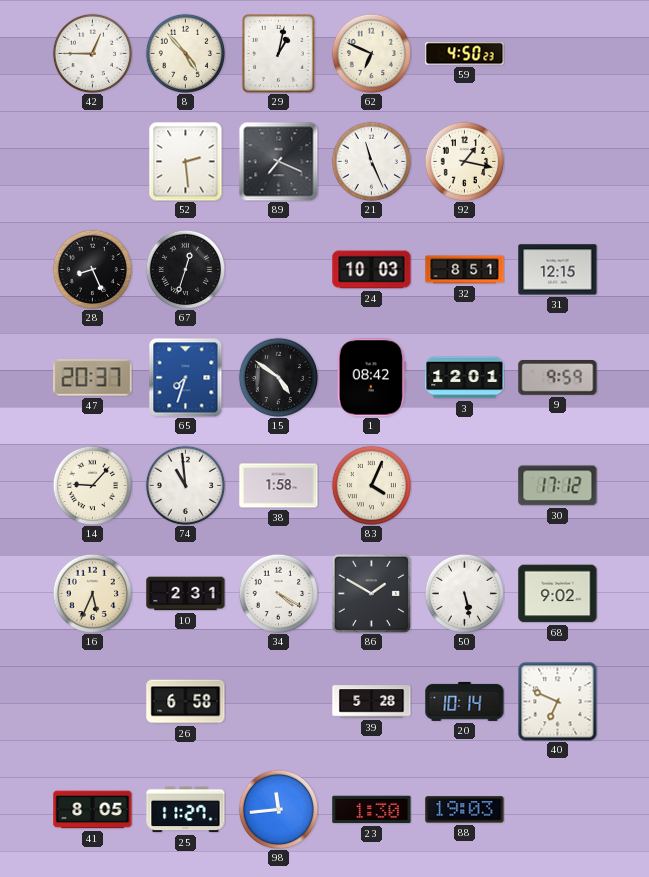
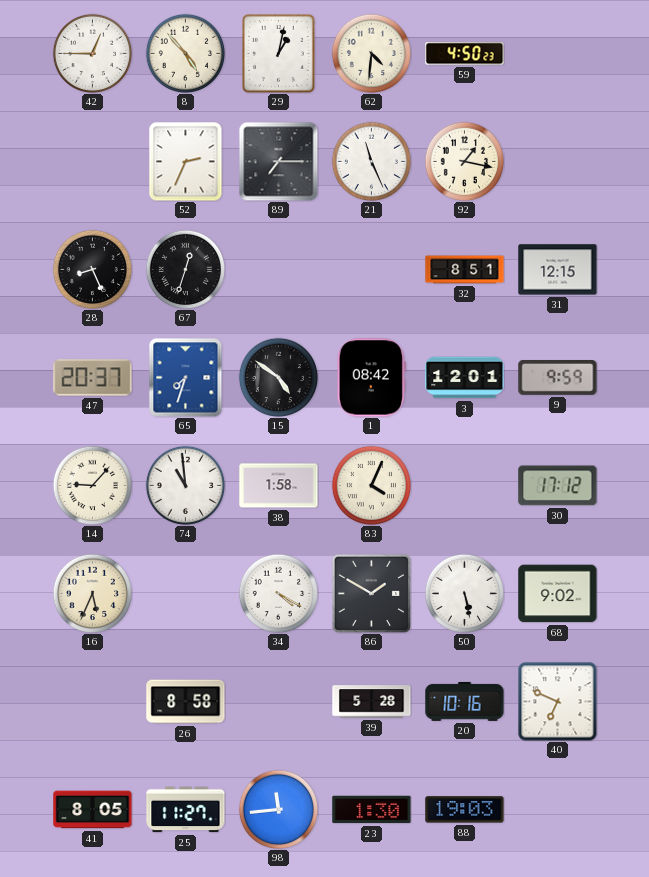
62: 6:49 -> 4:31 (371, 53)
52: 2:29 -> 2:34 (186, 162)
89: 7:19 -> 7:15 (278, 161)
24: 10:03 -> none (372, 270)
10: 2:31 -> none (186, 594)
26: 6:58 -> 8:58 (186, 702)
20: 10:14 -> 10:16 (465, 701)
